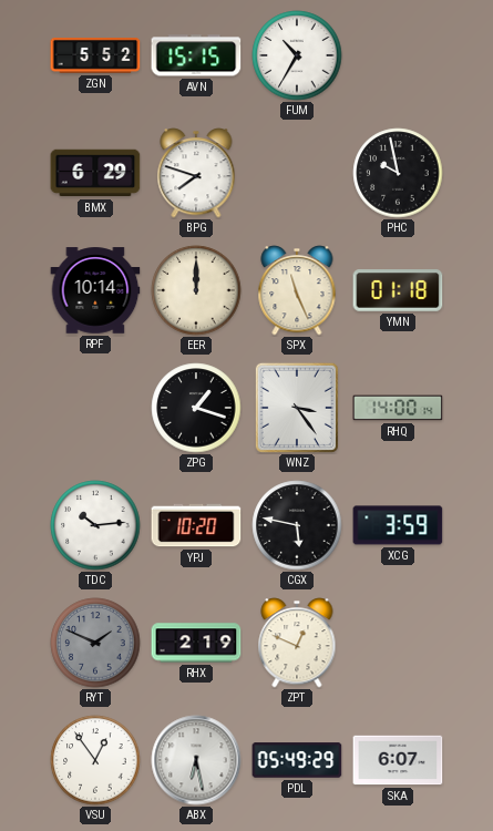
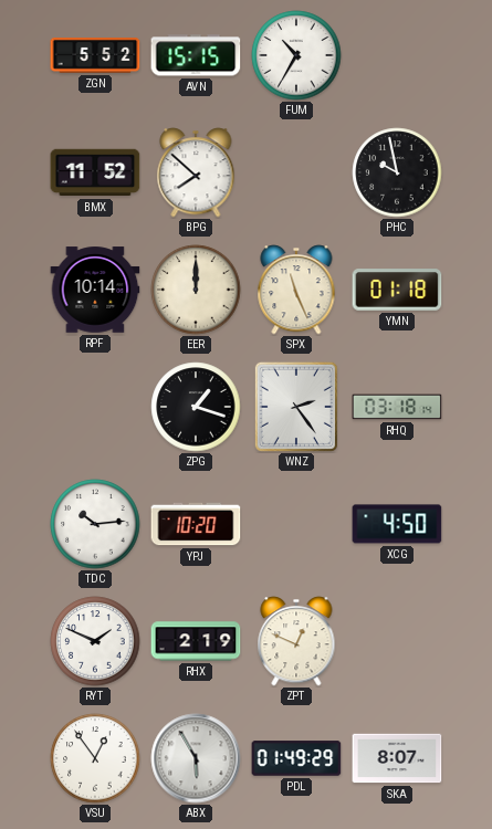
BMX: 6:29 -> 11:52 (95, 172)
BPG: 7:48 -> 7:52 (196, 172)
WNZ: 3:24 -> 2:24 (296, 407)
RHQ: 14:00 -> 03:18 (397, 407)
CGX: 5:47 -> none (297, 525)
XCG: 3:59 -> 4:50 (397, 524)
RYT dial: grey -> white (95, 641)
ABX: 6:28 -> 5:55 (196, 758)
PDL: 05:49 -> 01:49 (296, 758)
SKA: 6:07 -> 8:07 (397, 758)
